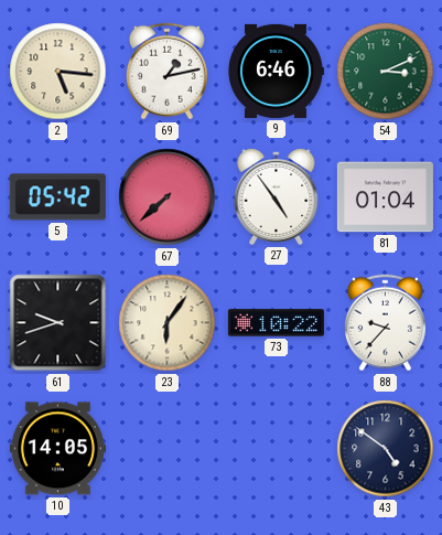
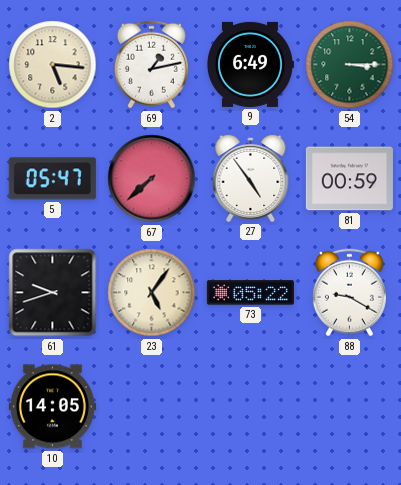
9: 6:46 -> 6:49 (250, 64)
54: 3:11 -> 3:15 (350, 65)
5: 05:42 -> 05:47 (52, 179)
81: 01:04 -> 00:59 (349, 179)
23: 6:06 -> 5:06 (152, 293)
73: 10:22 -> 05:22 (250, 293)
88: 9:37 -> 9:20 (349, 293)
43: 4:51 -> none (386, 449)
